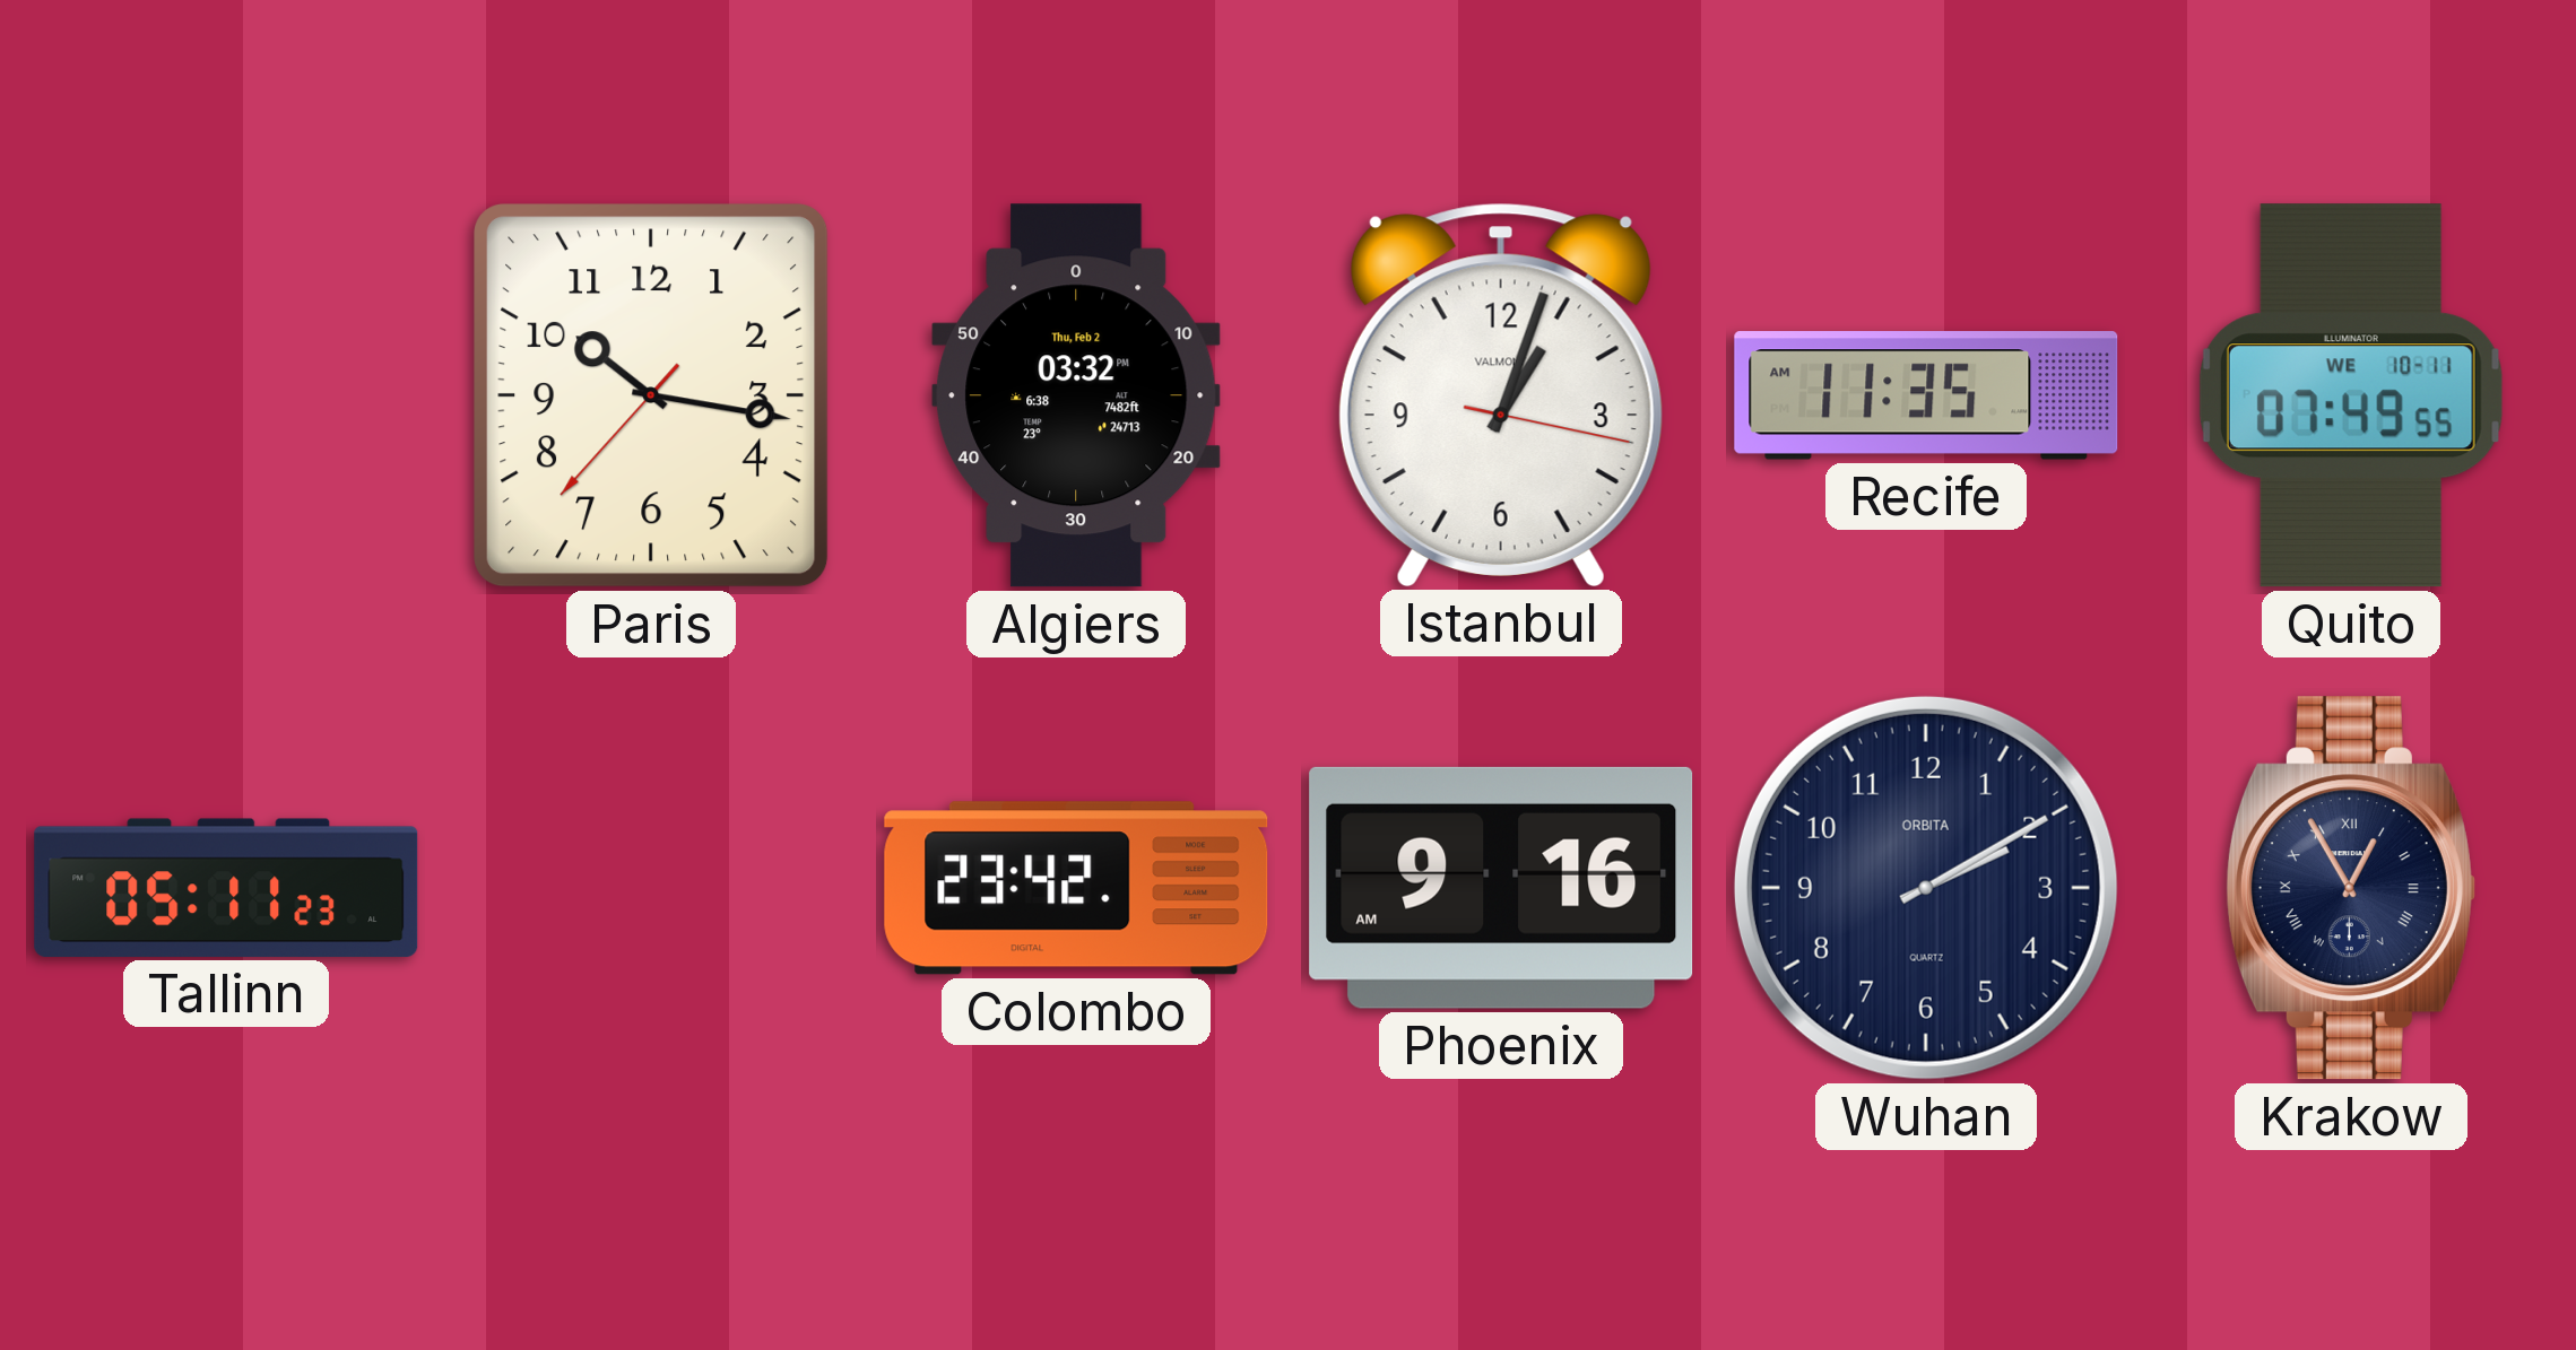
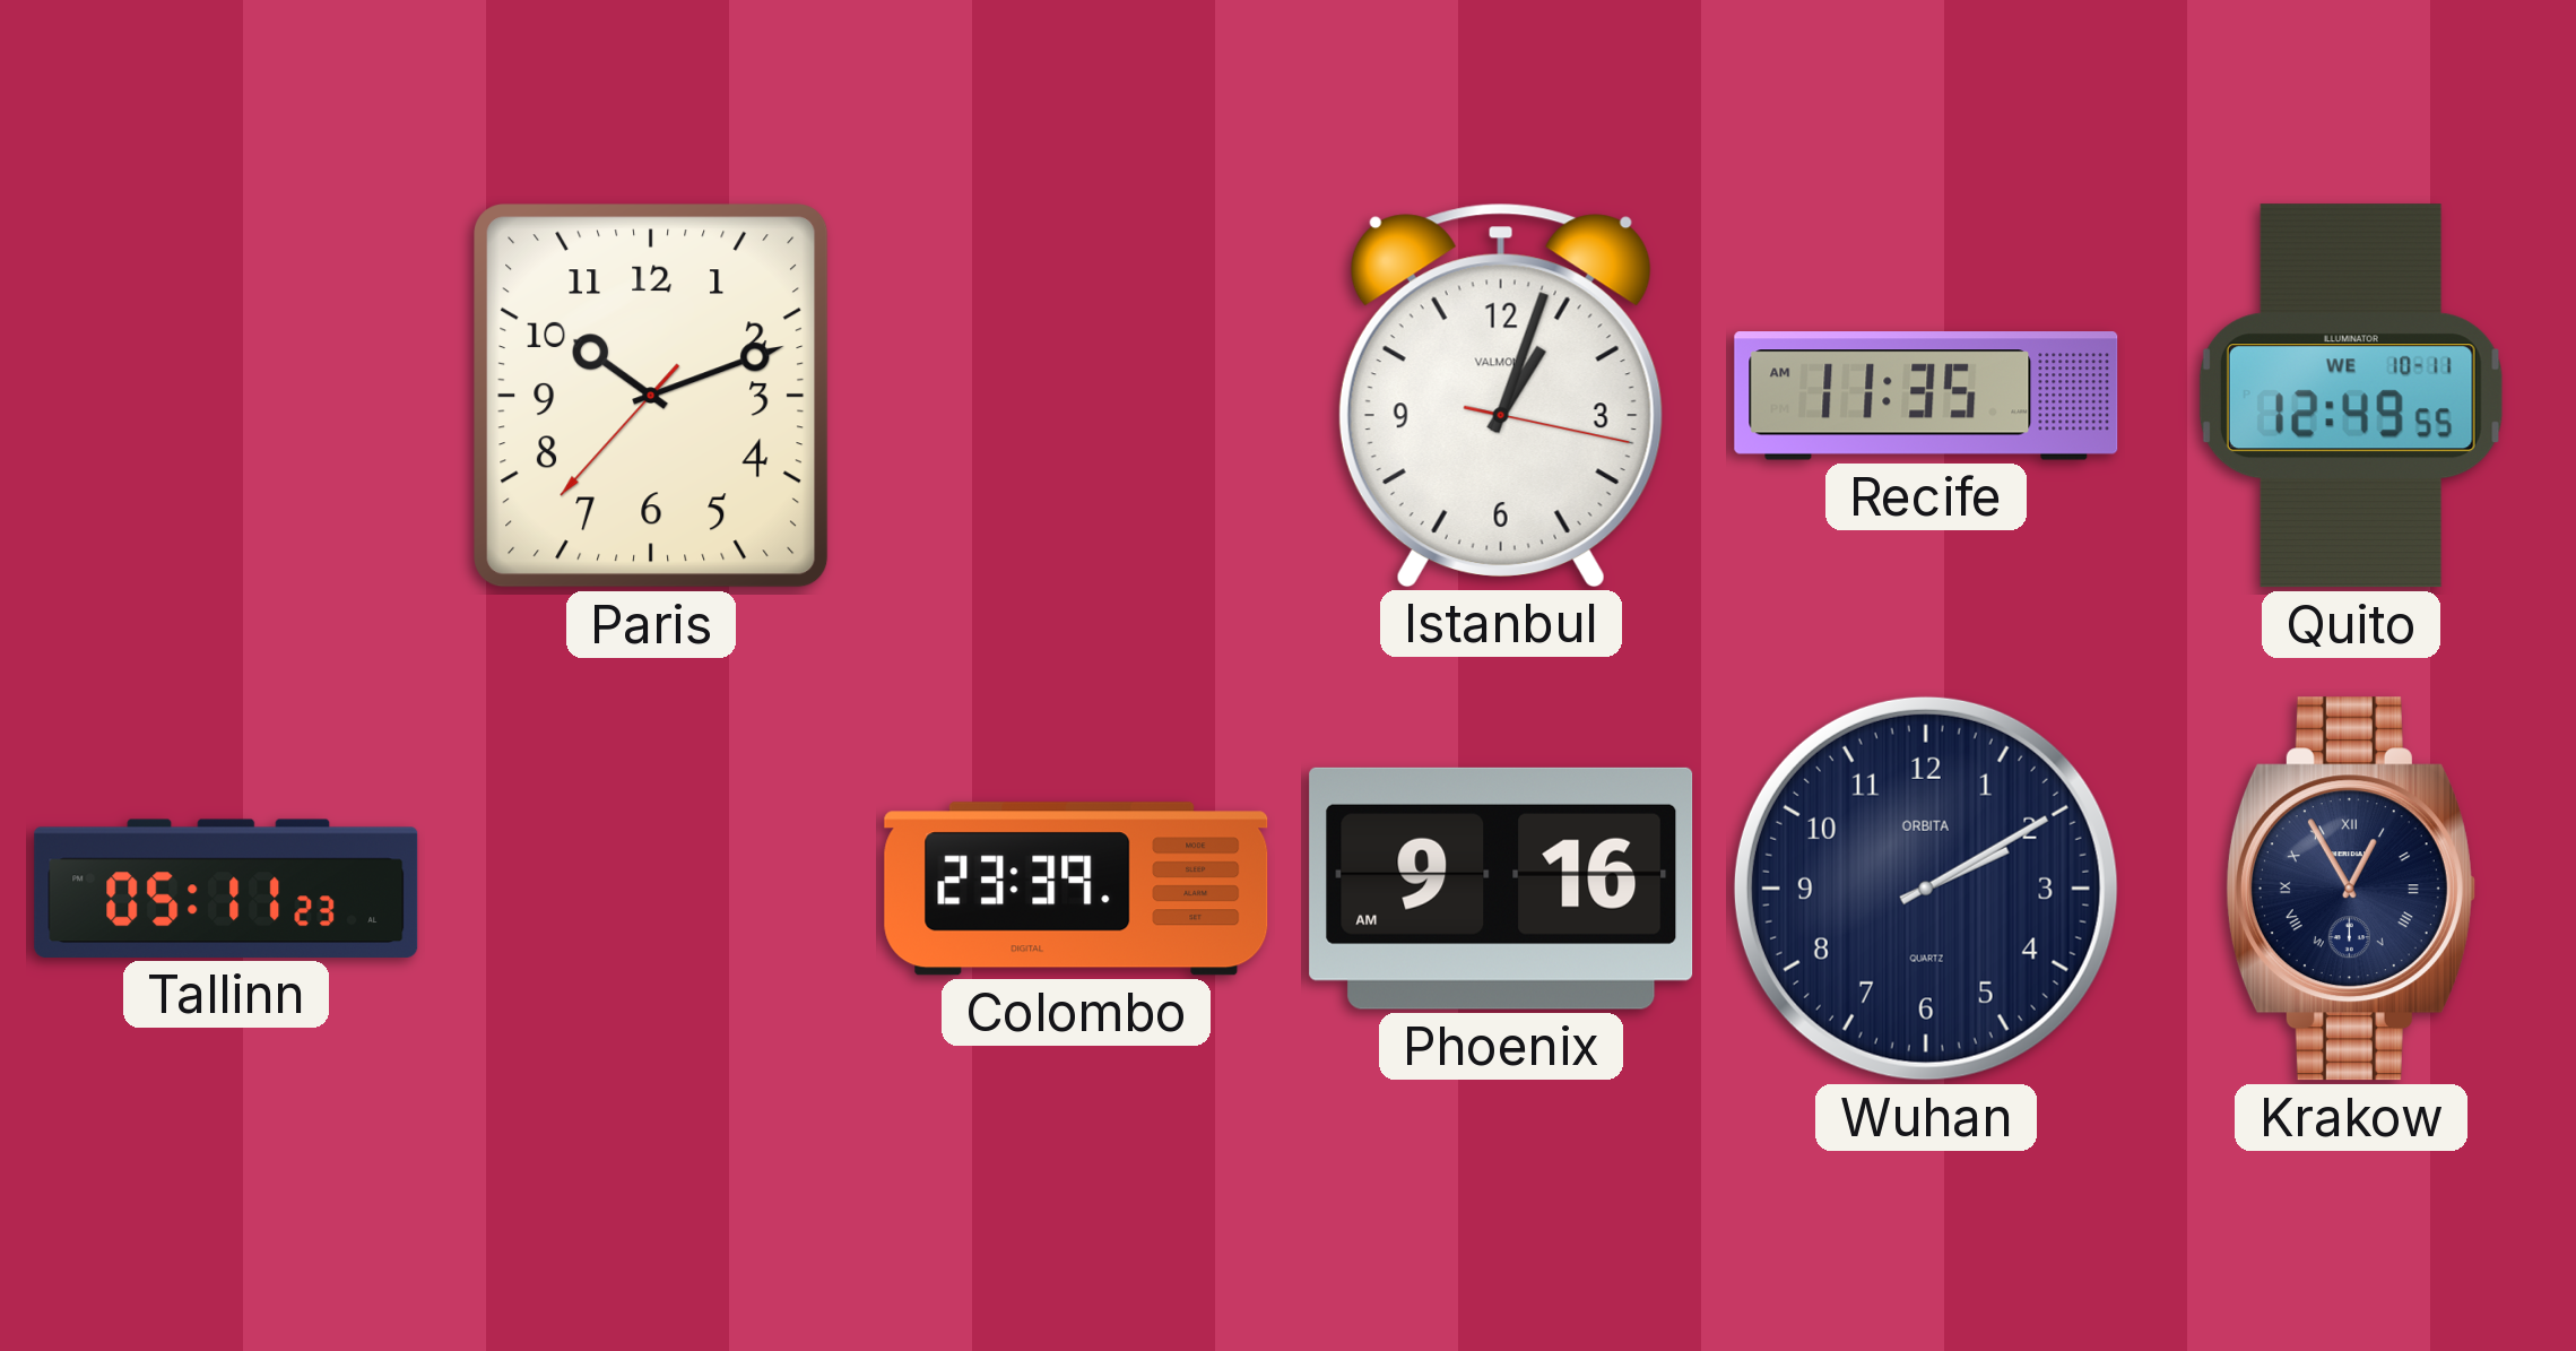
Paris: 10:16 -> 10:11 (651, 396)
Algiers: 03:32 -> none (1076, 395)
Quito: 07:49 -> 12:49 (2351, 396)
Colombo: 23:42 -> 23:39 (1076, 889)
